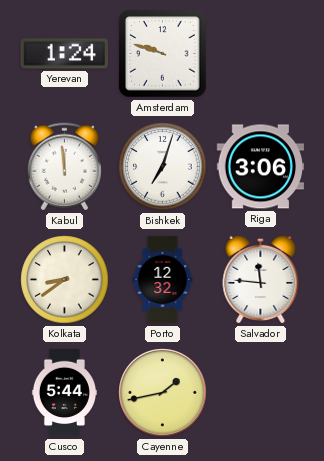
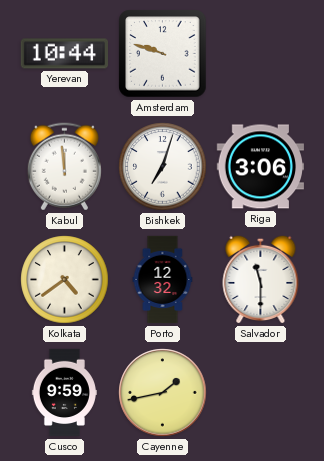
Yerevan: 1:24 -> 10:44 (64, 54)
Kolkata: 8:39 -> 4:39 (65, 280)
Salvador: 11:46 -> 11:30 (261, 279)
Cusco: 5:44 -> 9:59 (64, 393)
